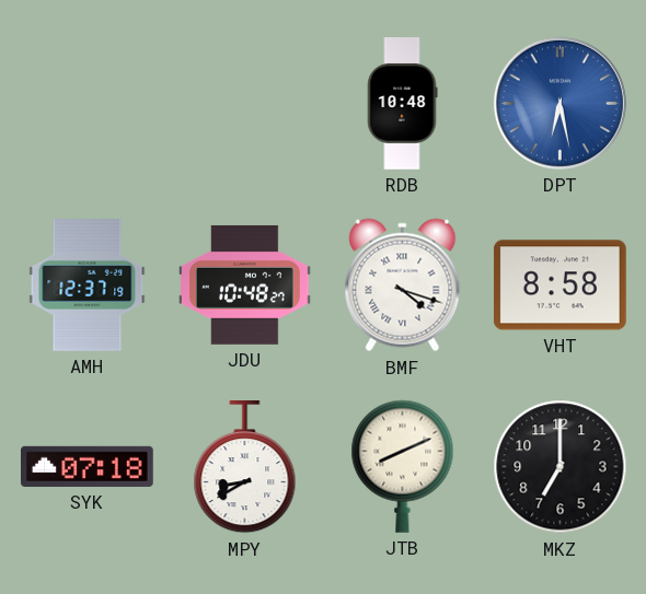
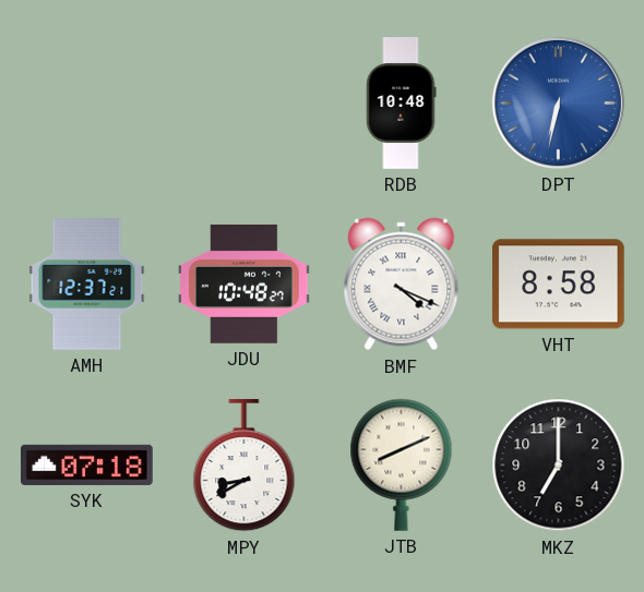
DPT: 6:28 -> 6:32 (558, 102)
AMH: 12:37:19 -> 12:37:21 (87, 285)
BMF: 4:18 -> 4:19 (402, 285)
